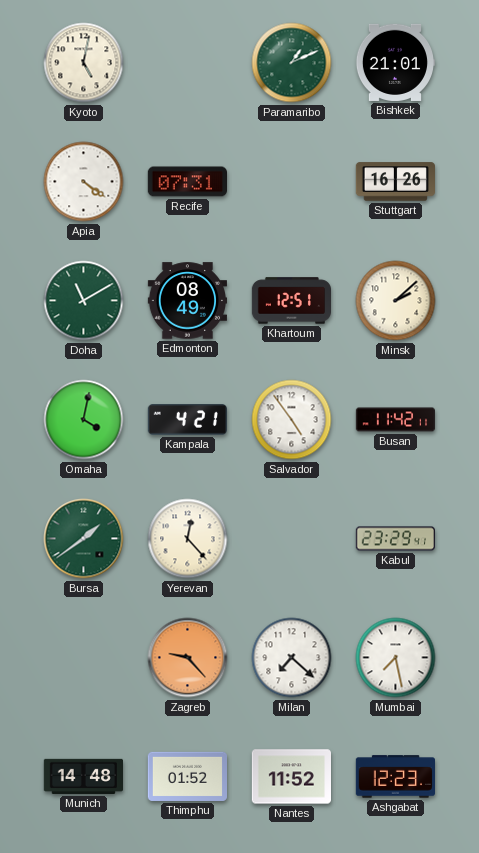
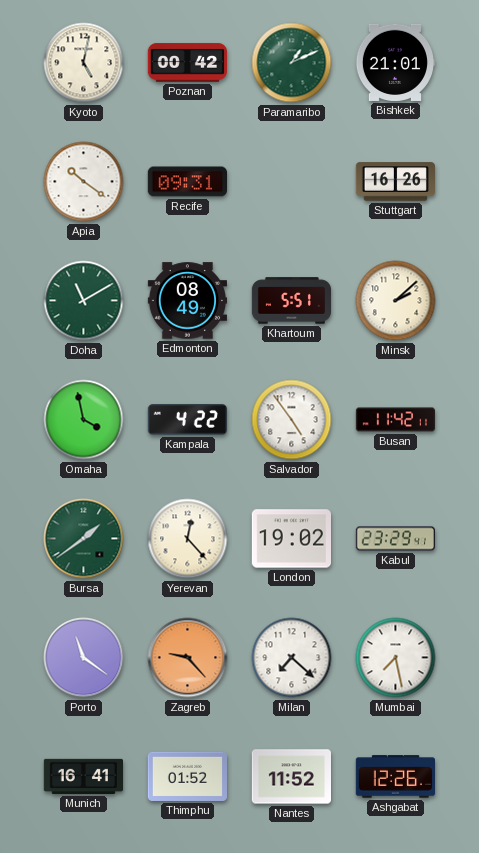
Poznan: none -> 00:42 (187, 63)
Apia: 4:21 -> 10:21 (84, 182)
Recife: 07:31 -> 09:31 (187, 182)
Khartoum: 12:51 -> 5:51 (291, 301)
Omaha: 4:02 -> 3:58 (84, 420)
Kampala: 4:21 -> 4:22 (187, 420)
London: none -> 19:02 (291, 539)
Porto: none -> 11:21 (84, 658)
Munich: 14:48 -> 16:41 (83, 776)
Ashgabat: 12:23 -> 12:26 (395, 777)
